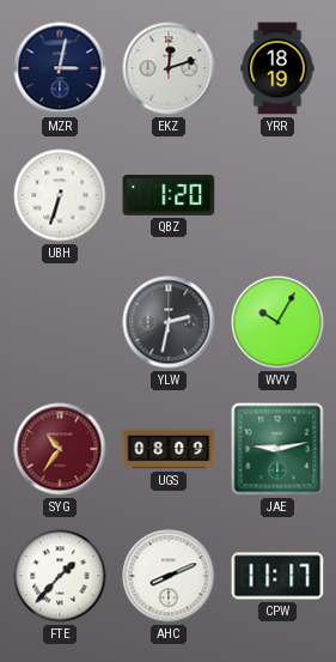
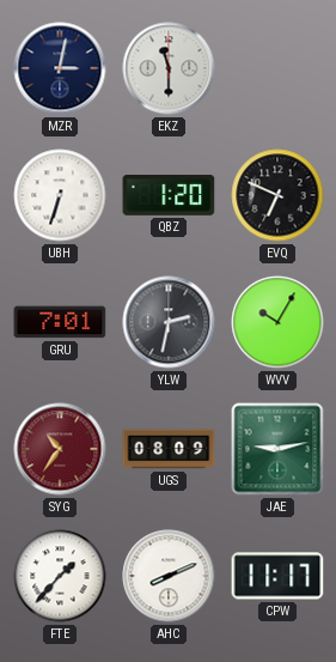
EKZ: 12:12 -> 11:30 (169, 68)
YRR: 18:19 -> none (277, 68)
EVQ: none -> 6:49 (277, 195)
GRU: none -> 7:01 (60, 322)
